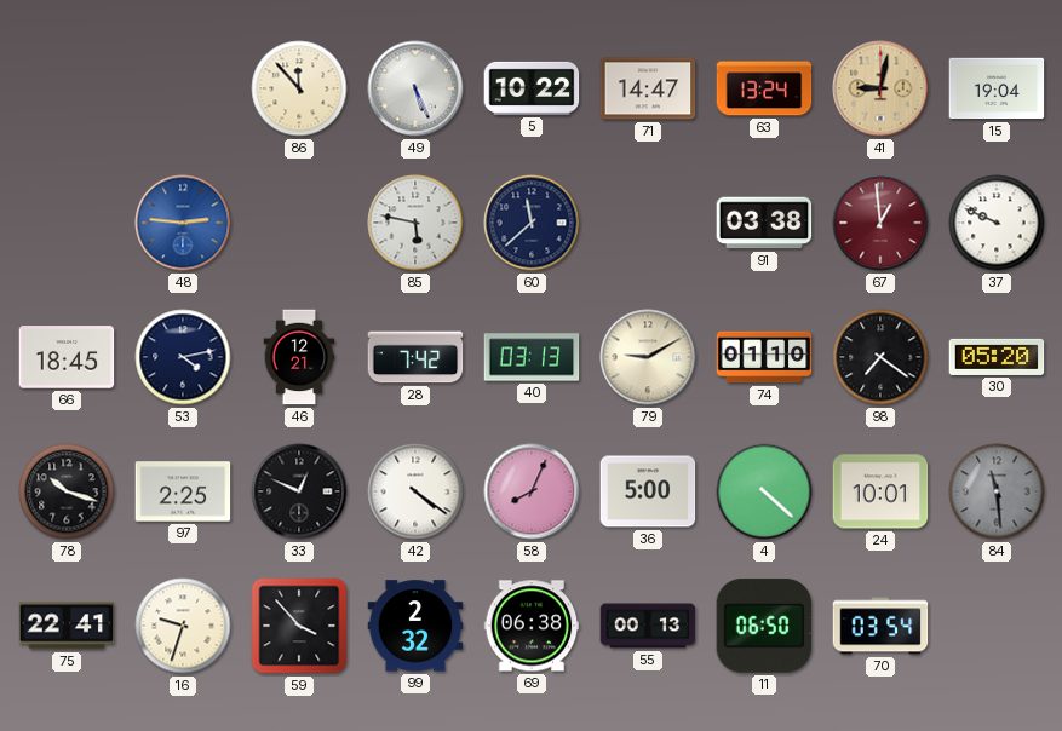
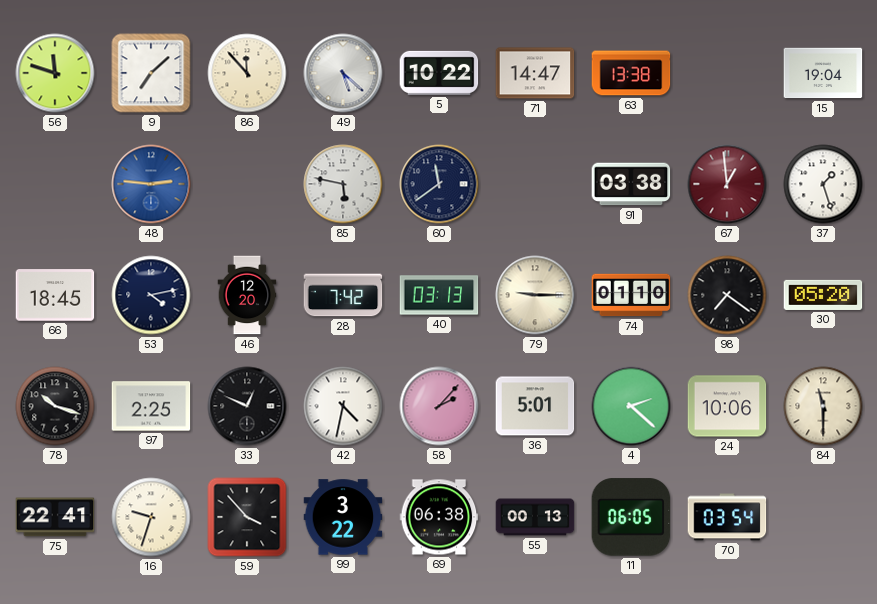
56: none -> 11:48 (55, 73)
9: none -> 7:08 (151, 73)
49: 5:26 -> 5:22 (343, 73)
63: 13:24 -> 13:38 (631, 73)
41: 9:02 -> none (880, 88)
60: 11:38 -> 11:39 (439, 184)
37: 9:49 -> 1:27 (823, 184)
46: 12:21 -> 12:20 (247, 295)
79: 9:10 -> 9:15 (535, 295)
42: 4:21 -> 4:32 (343, 406)
58: 8:04 -> 2:07 (439, 406)
36: 5:00 -> 5:01 (535, 406)
4: 4:22 -> 2:22 (631, 406)
24: 10:01 -> 10:06 (727, 406)
84: 11:29 -> 11:30 (823, 406)
84 dial: grey -> cream (823, 406)
99: 2:32 -> 3:22 (343, 517)
11: 06:50 -> 06:05 (631, 517)
